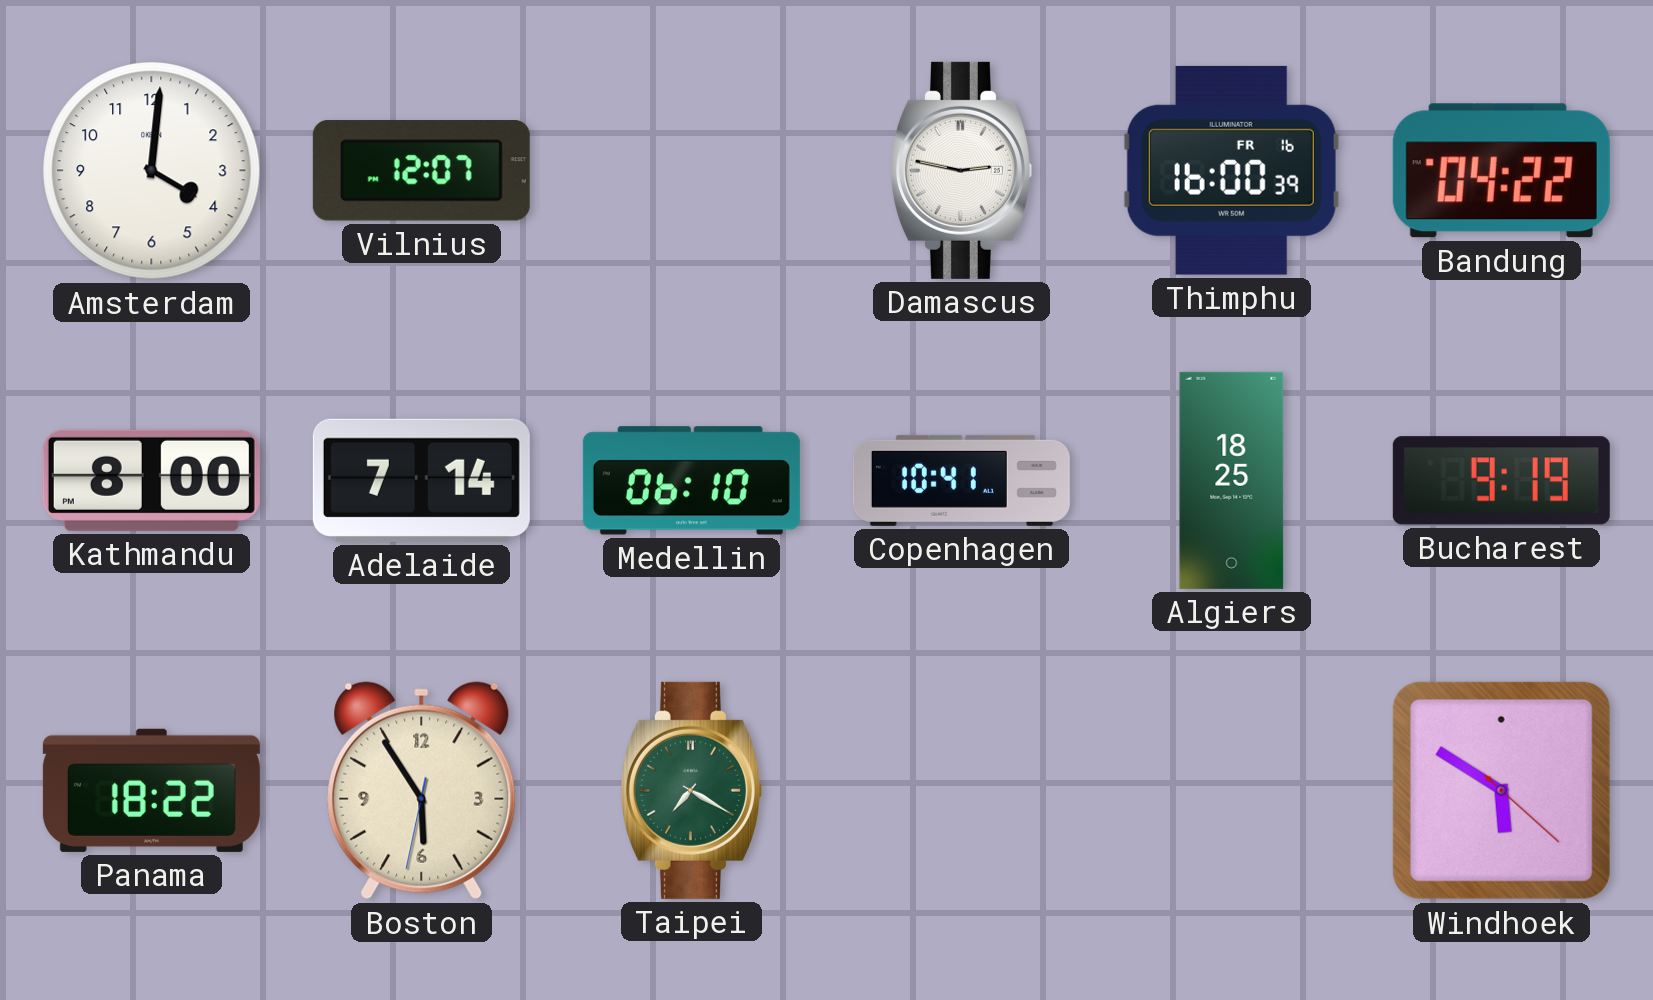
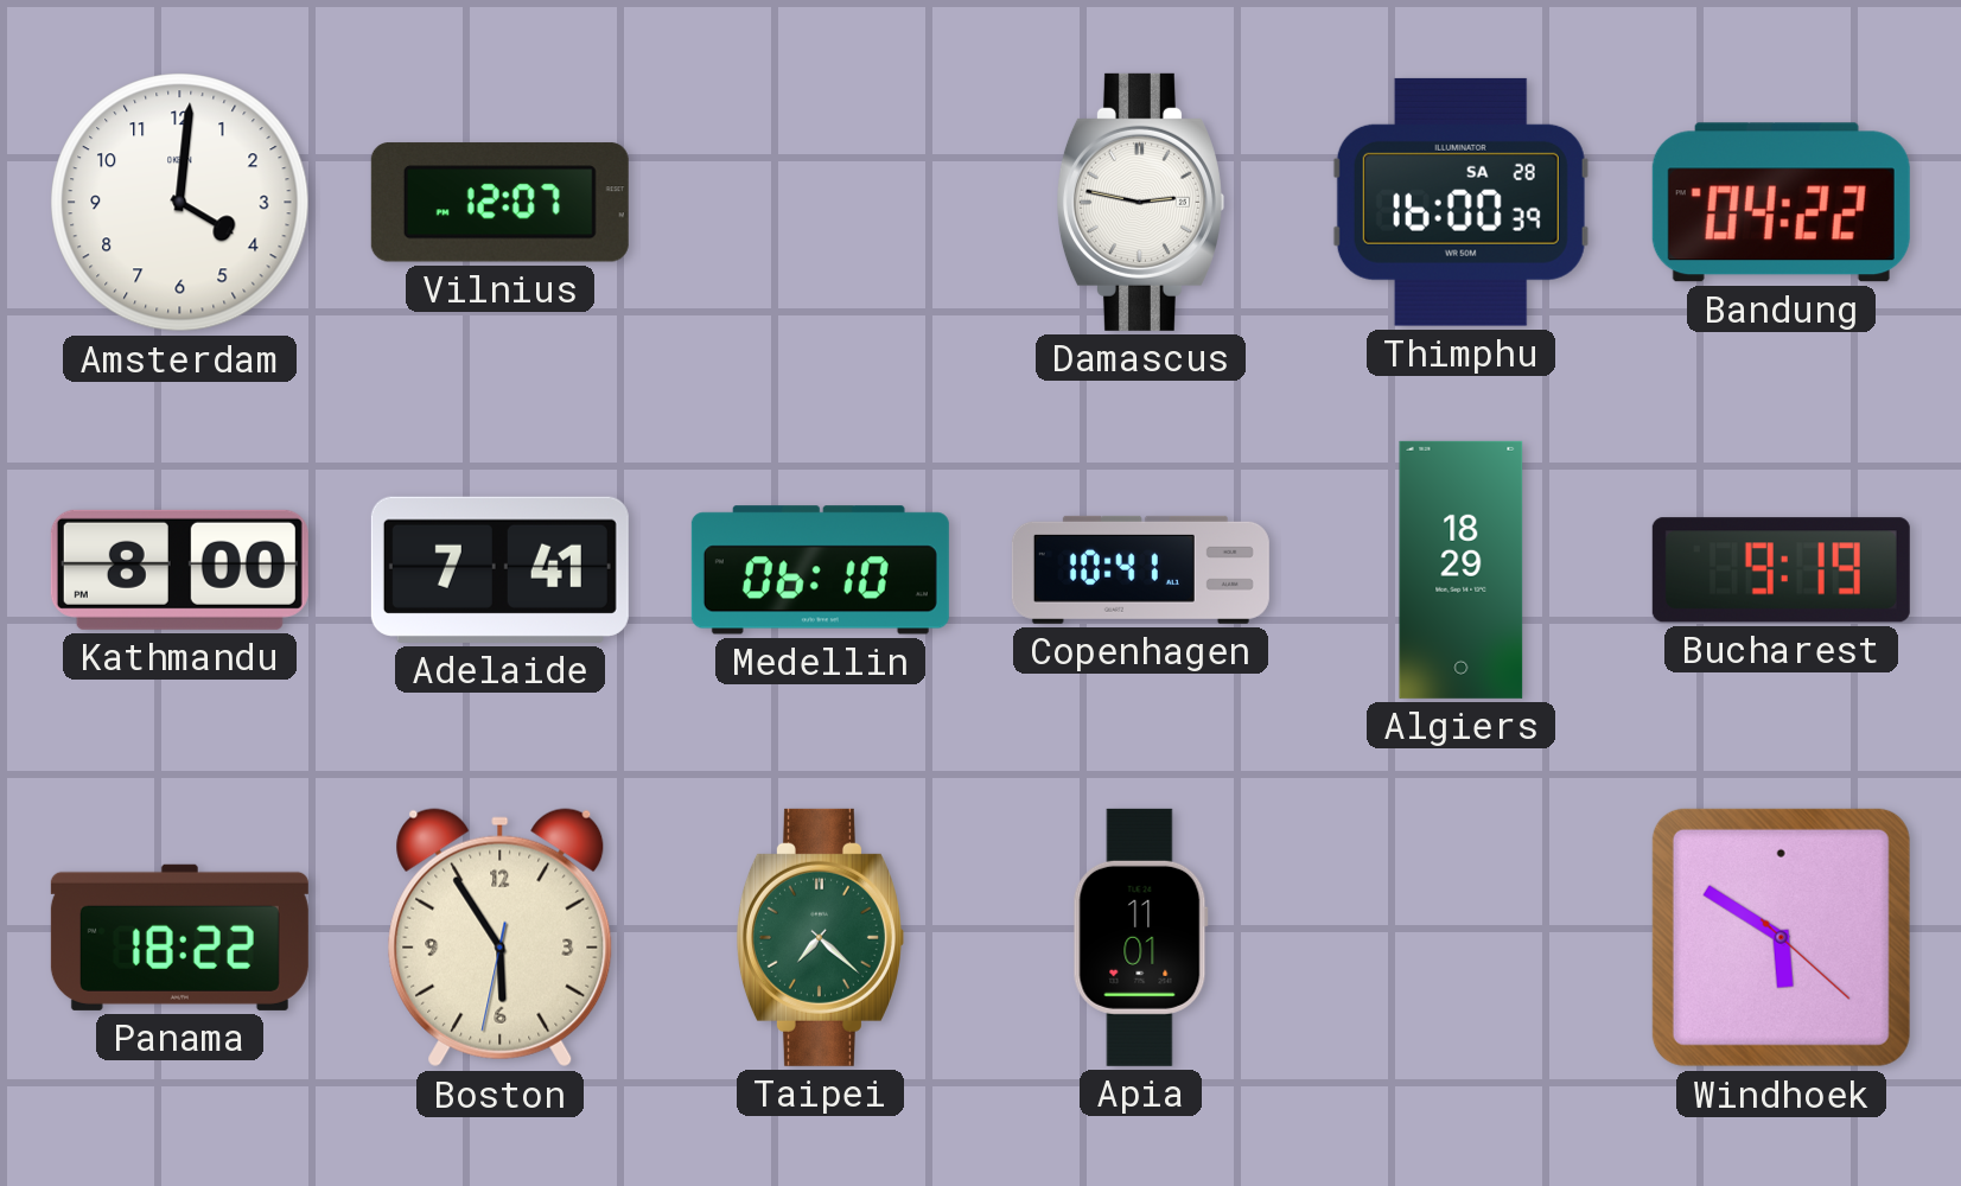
Thimphu date: FR 16 -> SA 28 (1460, 202)
Adelaide: 7:14 -> 7:41 (499, 569)
Algiers: 18:25 -> 18:29 (1462, 569)
Taipei: 7:20 -> 7:22 (820, 937)
Apia: none -> 11:01 (1140, 937)
